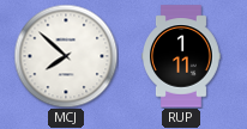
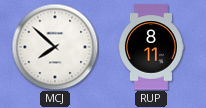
RUP: 1:11 -> 8:11 (152, 47)
